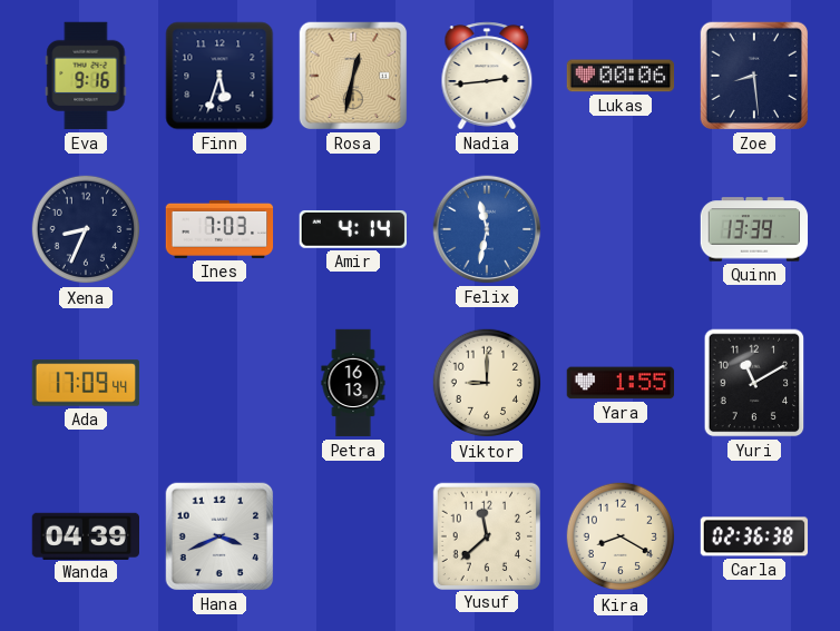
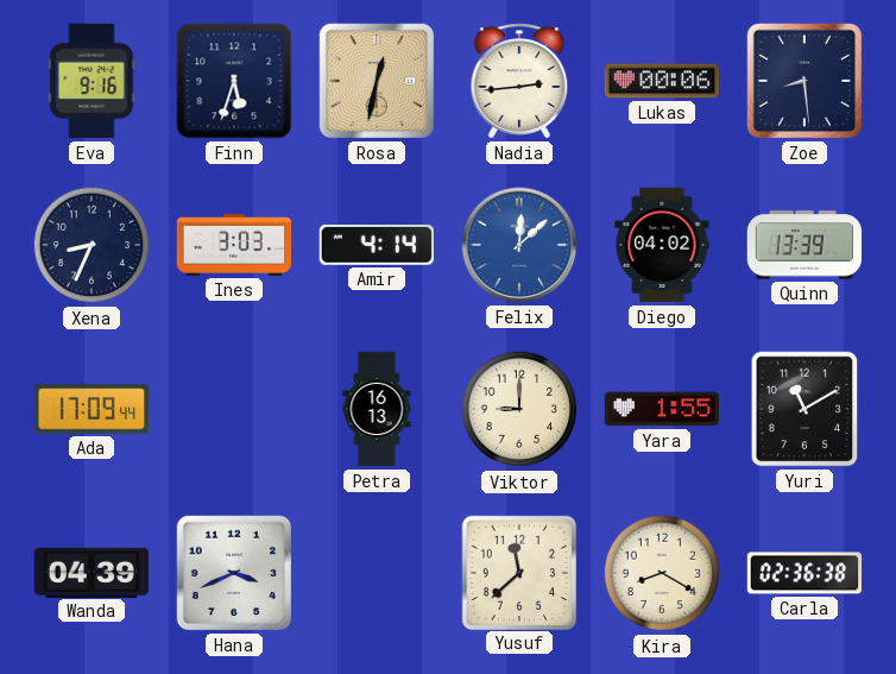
Ines: 7:03 -> 3:03 (234, 245)
Felix: 11:32 -> 12:08 (519, 245)
Diego: none -> 04:02 (662, 245)
